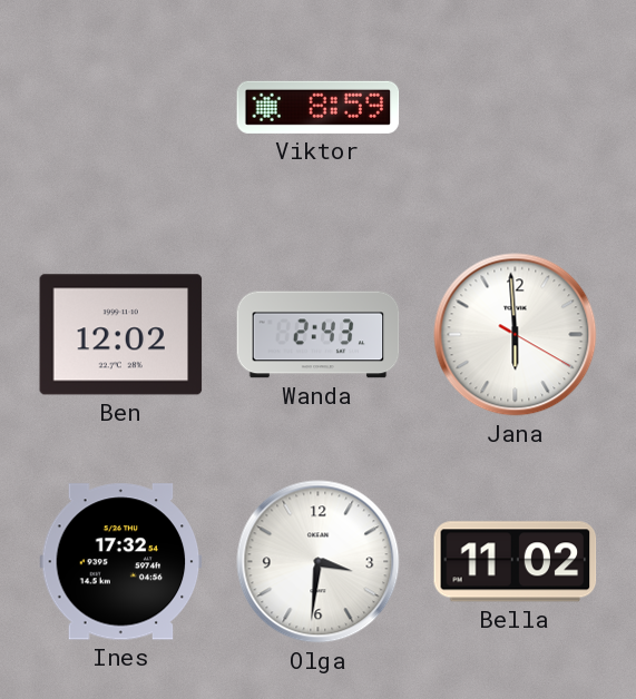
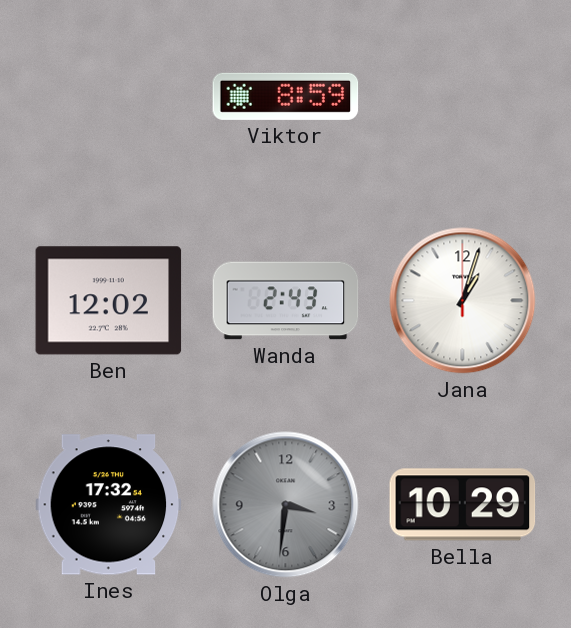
Jana: 5:59 -> 1:03 (463, 301)
Olga dial: white -> grey (286, 505)
Bella: 11:02 -> 10:29 (463, 505)
